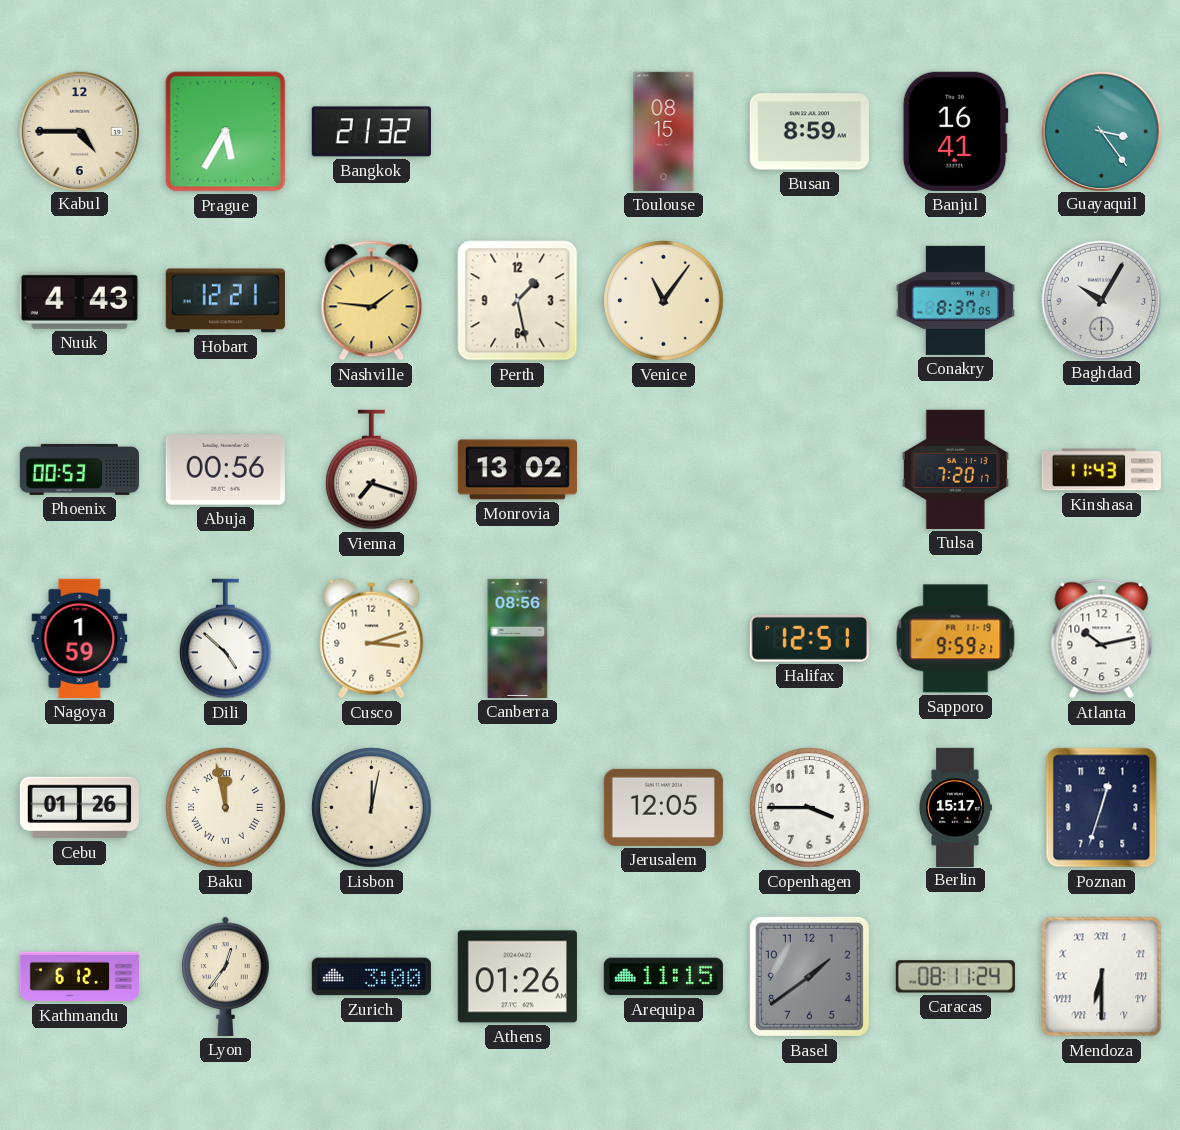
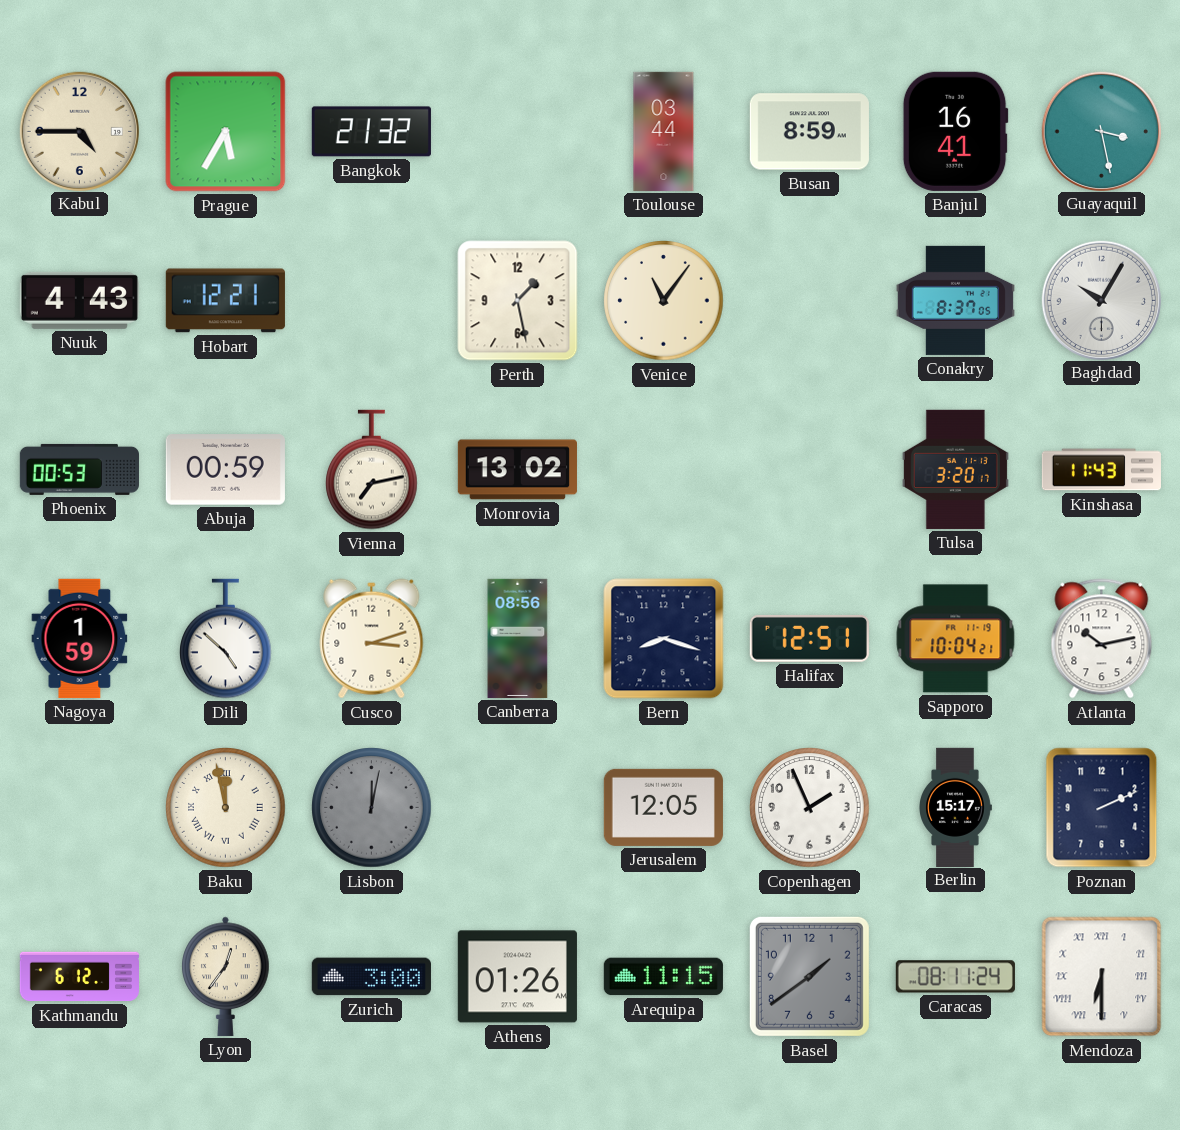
Toulouse: 08:15 -> 03:44 (664, 131)
Guayaquil: 3:24 -> 3:28 (1101, 131)
Nashville: 1:46 -> none (372, 301)
Abuja: 00:56 -> 00:59 (225, 470)
Vienna: 7:18 -> 7:13 (372, 470)
Tulsa: 7:20 -> 3:20 (955, 469)
Bern: none -> 8:18 (664, 639)
Sapporo: 9:59 -> 10:04 (956, 639)
Cebu: 01:26 -> none (79, 808)
Lisbon dial: cream -> grey (372, 808)
Copenhagen: 3:45 -> 1:56 (810, 808)
Poznan: 12:33 -> 2:11 (1102, 808)
